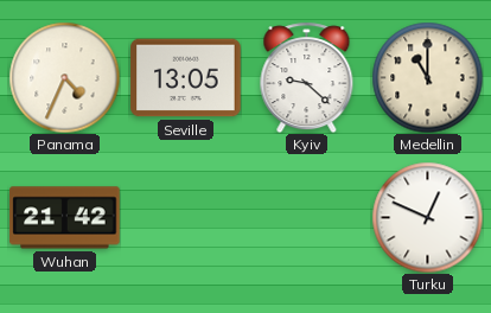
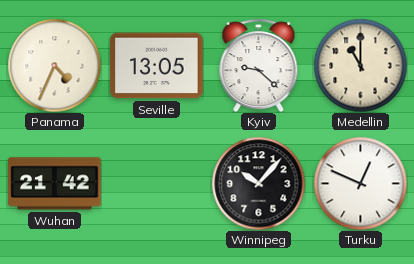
Winnipeg: none -> 10:07 (258, 183)
